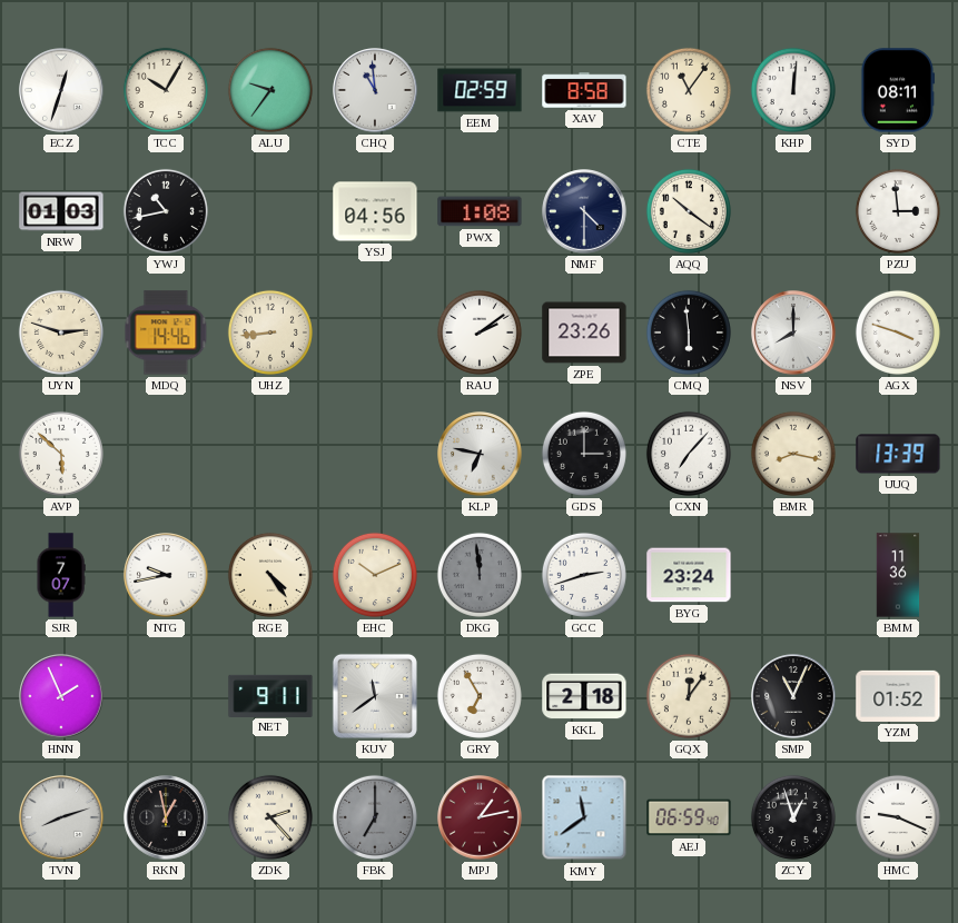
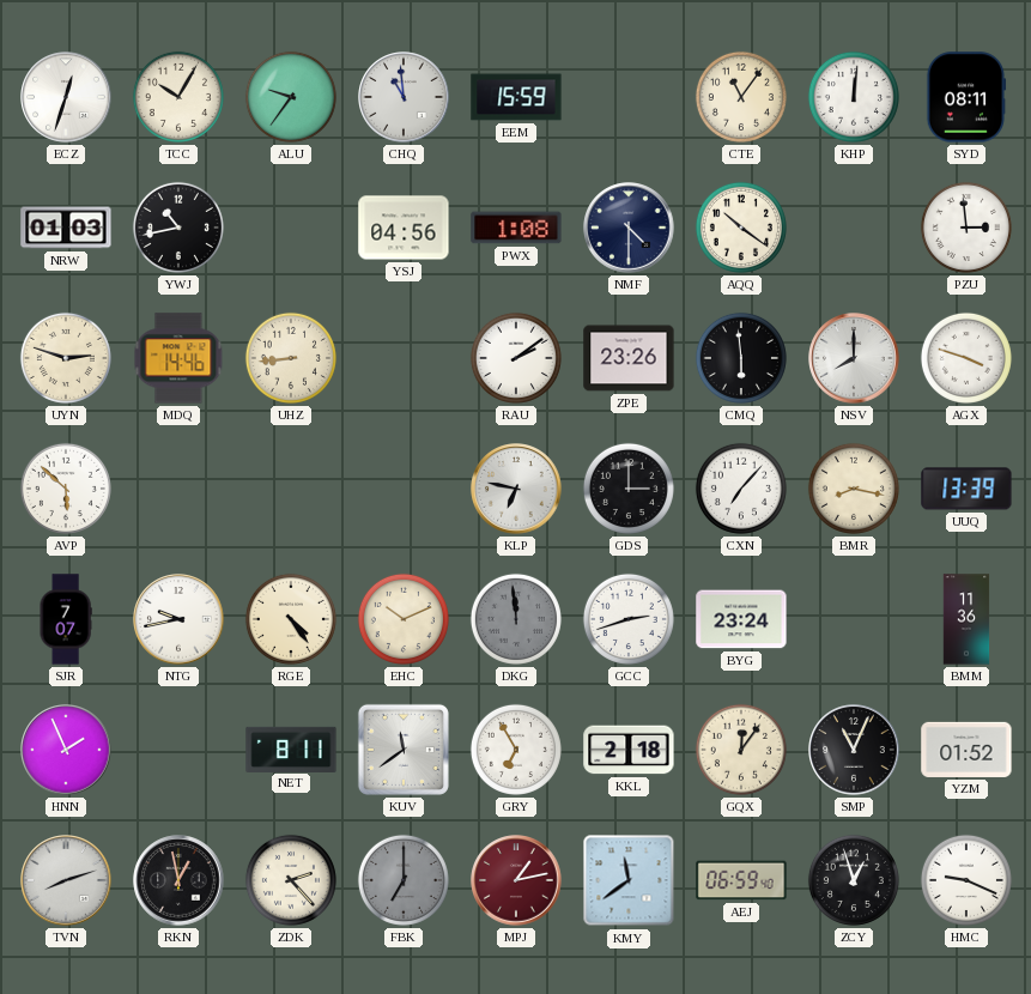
EEM: 02:59 -> 15:59 (516, 97)
XAV: 8:58 -> none (584, 90)
NET: 9:11 -> 8:11 (291, 748)
